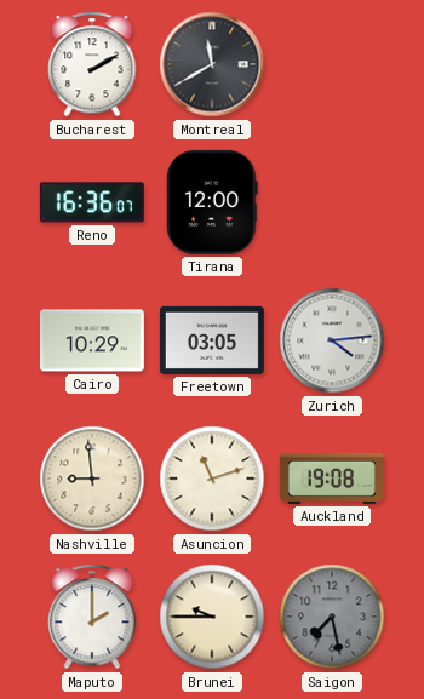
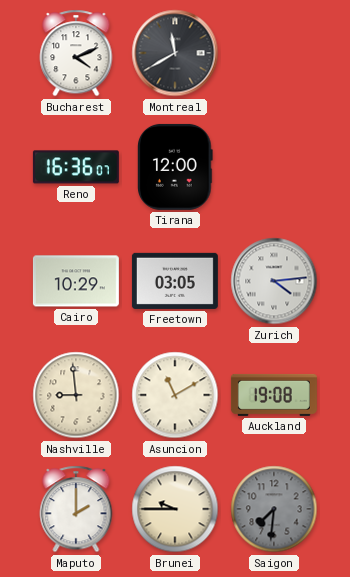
Bucharest: 2:10 -> 4:11 (76, 53)
Asuncion: 11:12 -> 11:10 (175, 395)
Saigon: 7:28 -> 7:31 (274, 509)
